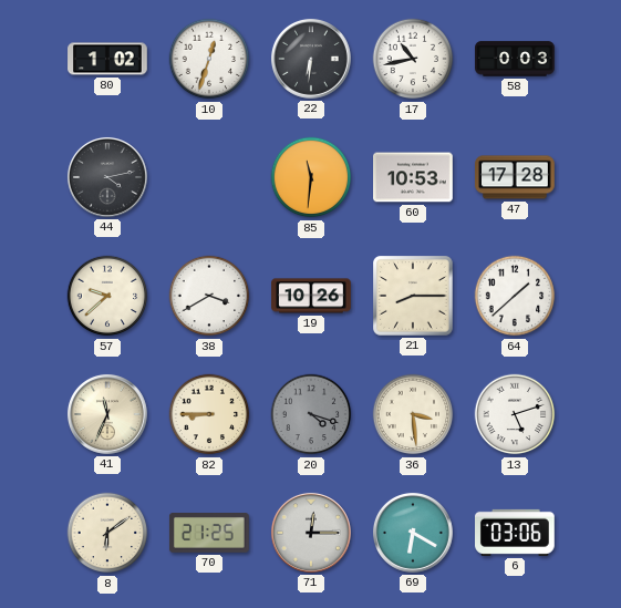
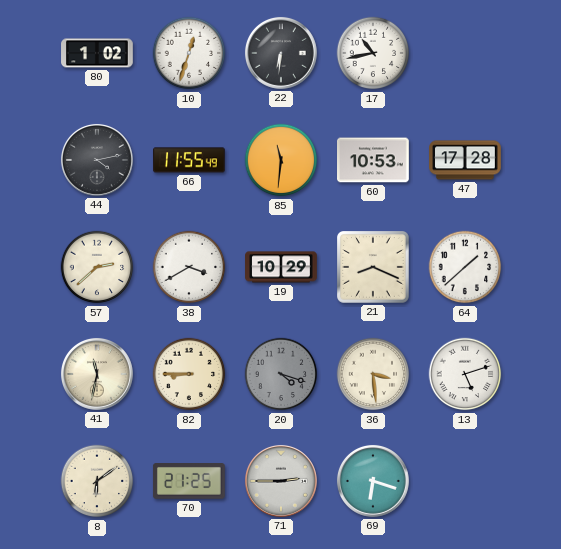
58: 0:03 -> none (515, 59)
66: none -> 11:55 (190, 160)
57: 9:38 -> 2:38 (97, 267)
19: 10:26 -> 10:29 (281, 267)
21: 8:15 -> 8:19 (374, 268)
41: 11:34 -> 11:32 (97, 374)
71: 12:15 -> 2:45 (281, 481)
69: 6:20 -> 6:18 (373, 481)
6: 03:06 -> none (516, 533)
